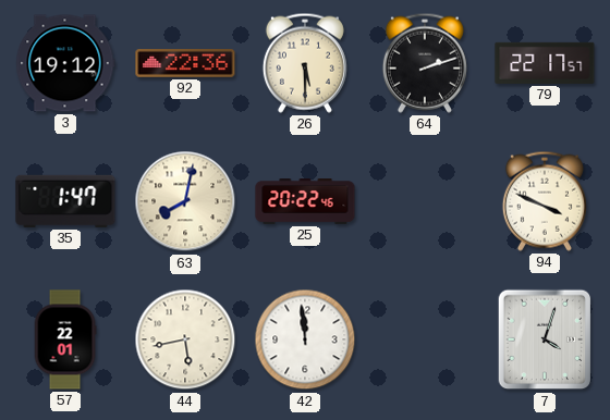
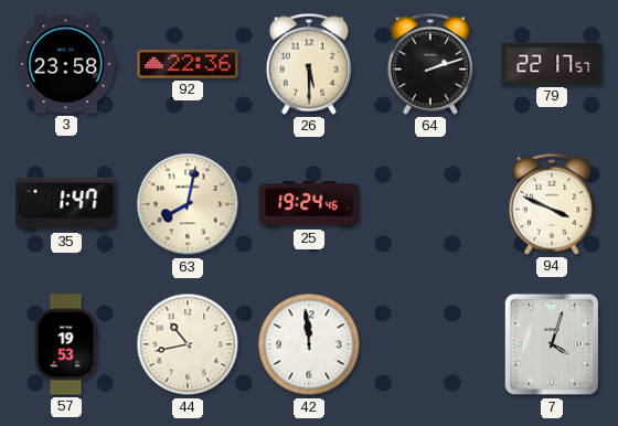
3: 19:12 -> 23:58 (66, 64)
25: 20:22 -> 19:24 (309, 205)
57: 22:01 -> 19:53 (66, 344)
44: 5:43 -> 10:43 (188, 344)
